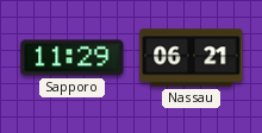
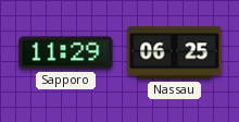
Nassau: 06:21 -> 06:25 (175, 53)
